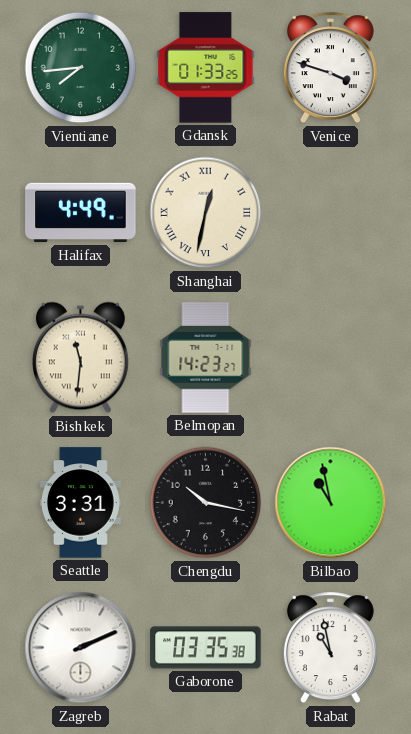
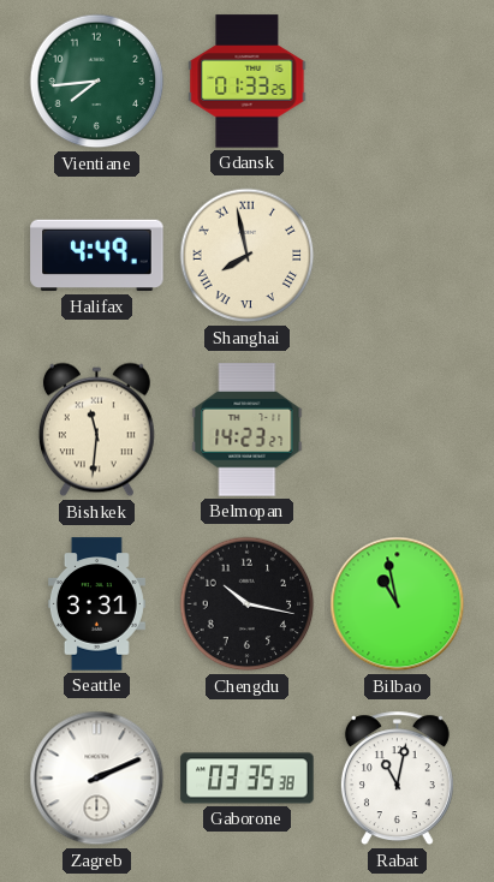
Venice: 3:48 -> none (330, 68)
Shanghai: 12:32 -> 7:58 (248, 256)
Rabat: 10:58 -> 11:02 (397, 779)
